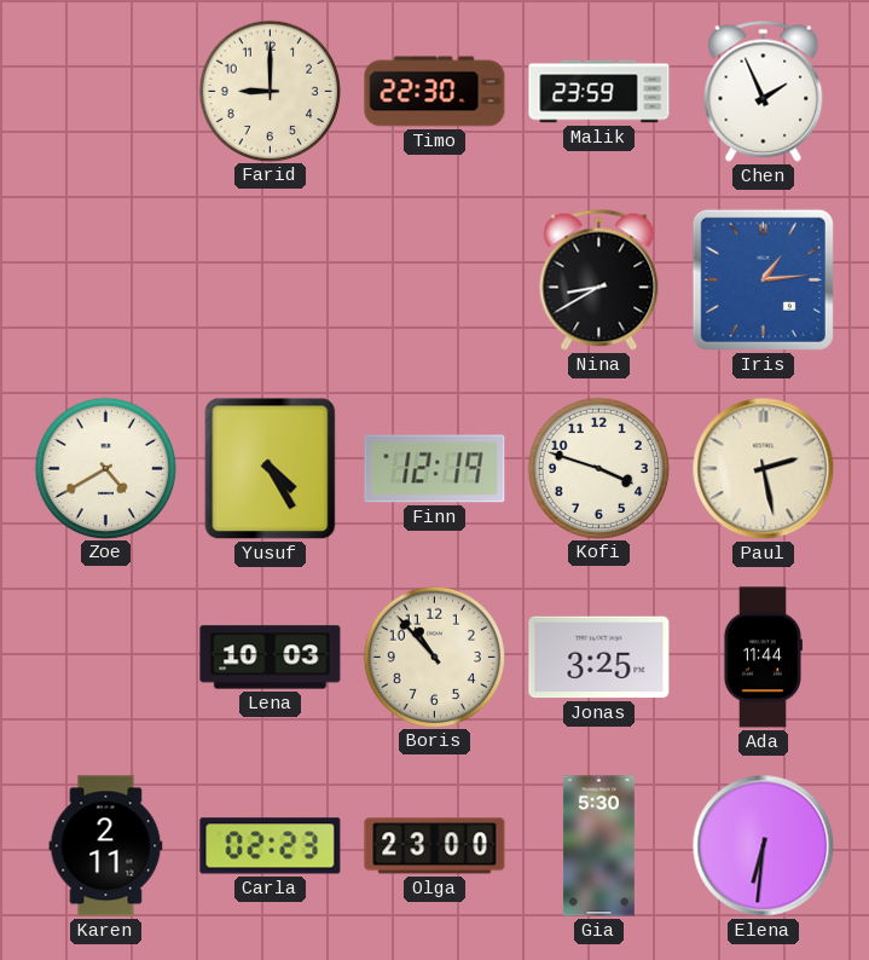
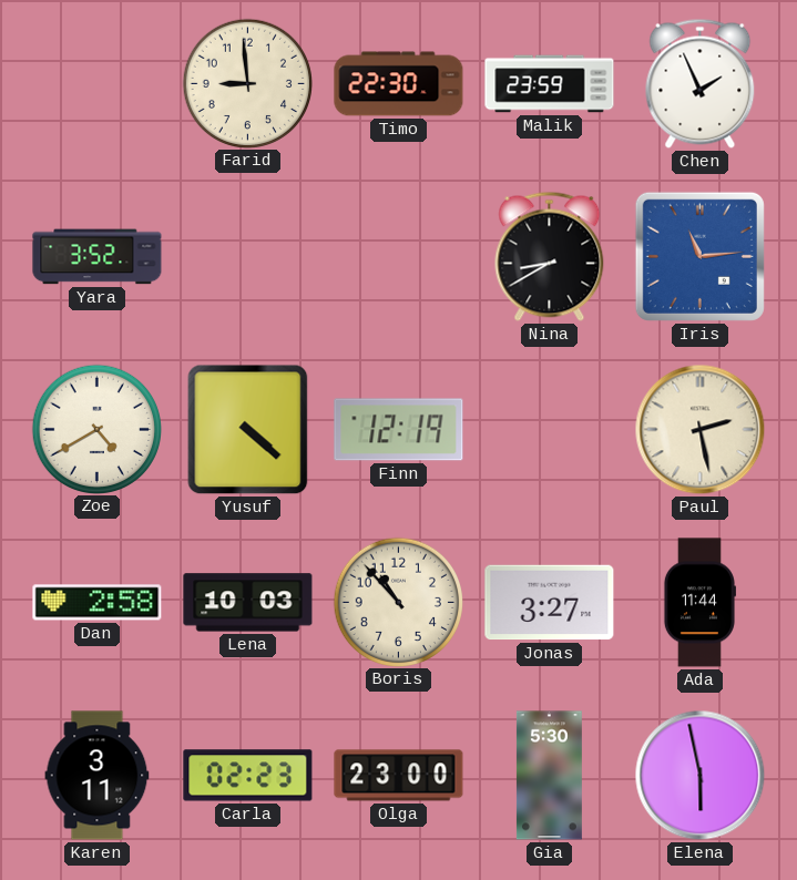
Farid: 9:00 -> 8:59 (247, 83)
Yara: none -> 3:52 (98, 257)
Iris: 1:14 -> 11:14 (699, 256)
Yusuf: 4:25 -> 4:22 (248, 430)
Kofi: 3:48 -> none (598, 468)
Dan: none -> 2:58 (98, 603)
Jonas: 3:25 -> 3:27 (550, 603)
Karen: 2:11 -> 3:11 (98, 776)
Elena: 6:31 -> 5:58 (701, 776)
